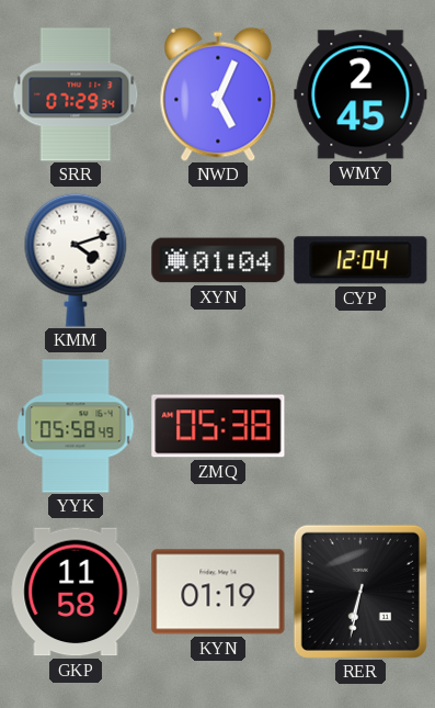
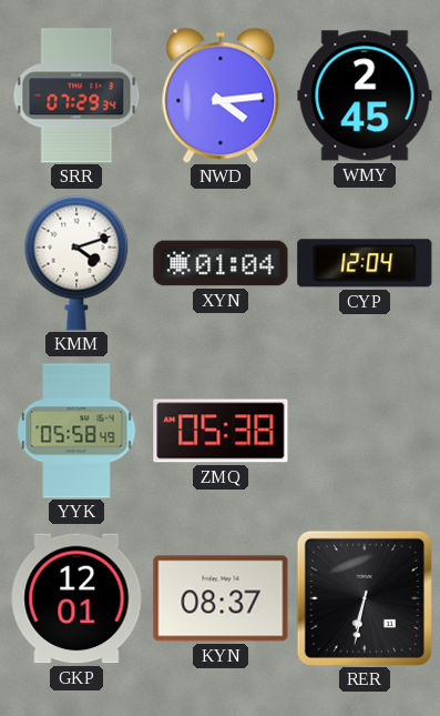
NWD: 5:04 -> 4:14 (221, 95)
GKP: 11:58 -> 12:01 (76, 598)
KYN: 01:19 -> 08:37 (221, 598)
